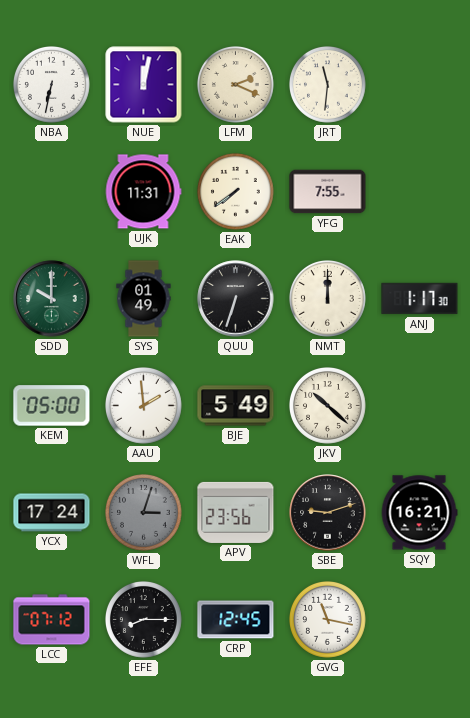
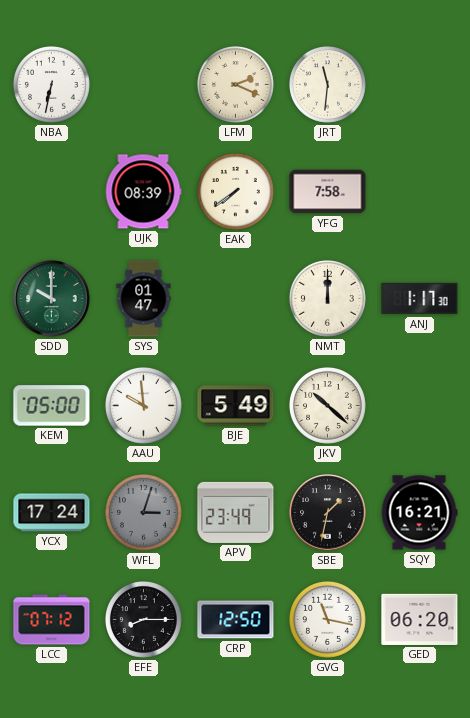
NUE: 12:02 -> none (144, 85)
UJK: 11:31 -> 08:39 (143, 192)
YFG: 7:55 -> 7:58 (328, 192)
SYS: 01:49 -> 01:47 (144, 299)
QUU: 6:33 -> none (236, 299)
AAU: 1:59 -> 9:59 (144, 406)
APV: 23:56 -> 23:49 (236, 512)
SBE: 9:12 -> 1:32 (328, 513)
CRP: 12:45 -> 12:50 (236, 620)
GED: none -> 06:20 (420, 619)
